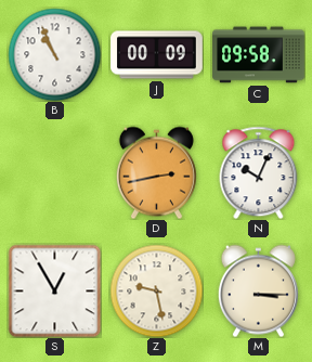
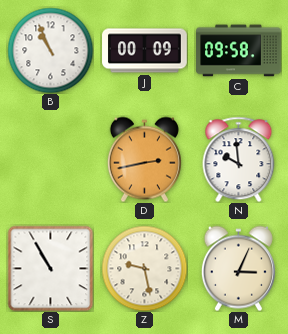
N: 10:04 -> 9:59 (239, 159)
S: 12:55 -> 10:55 (50, 268)
M: 3:15 -> 3:04 (238, 268)
